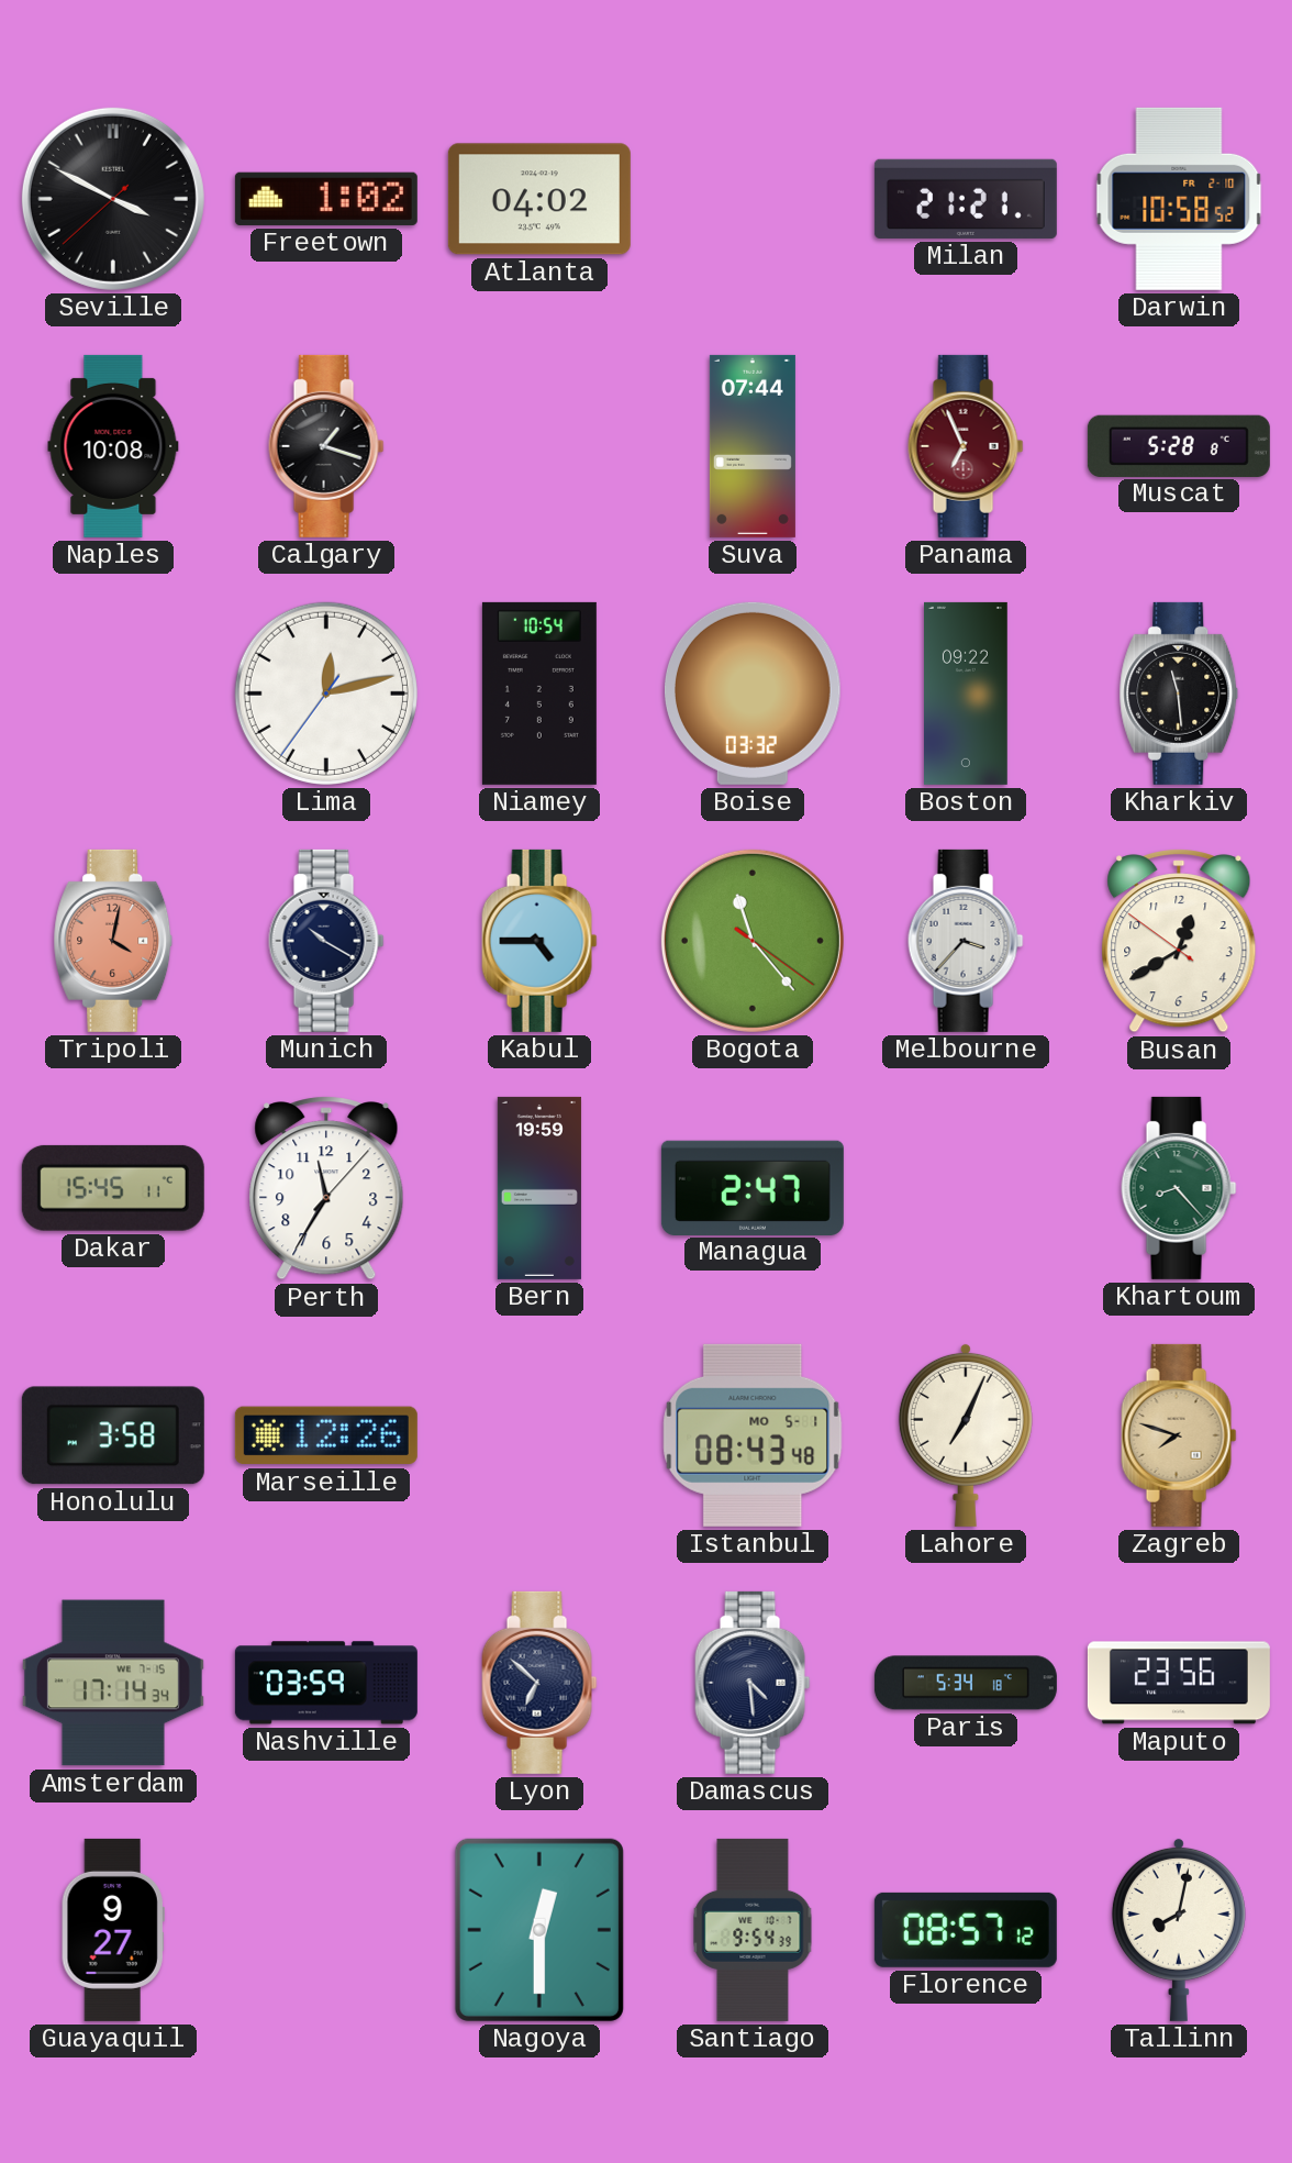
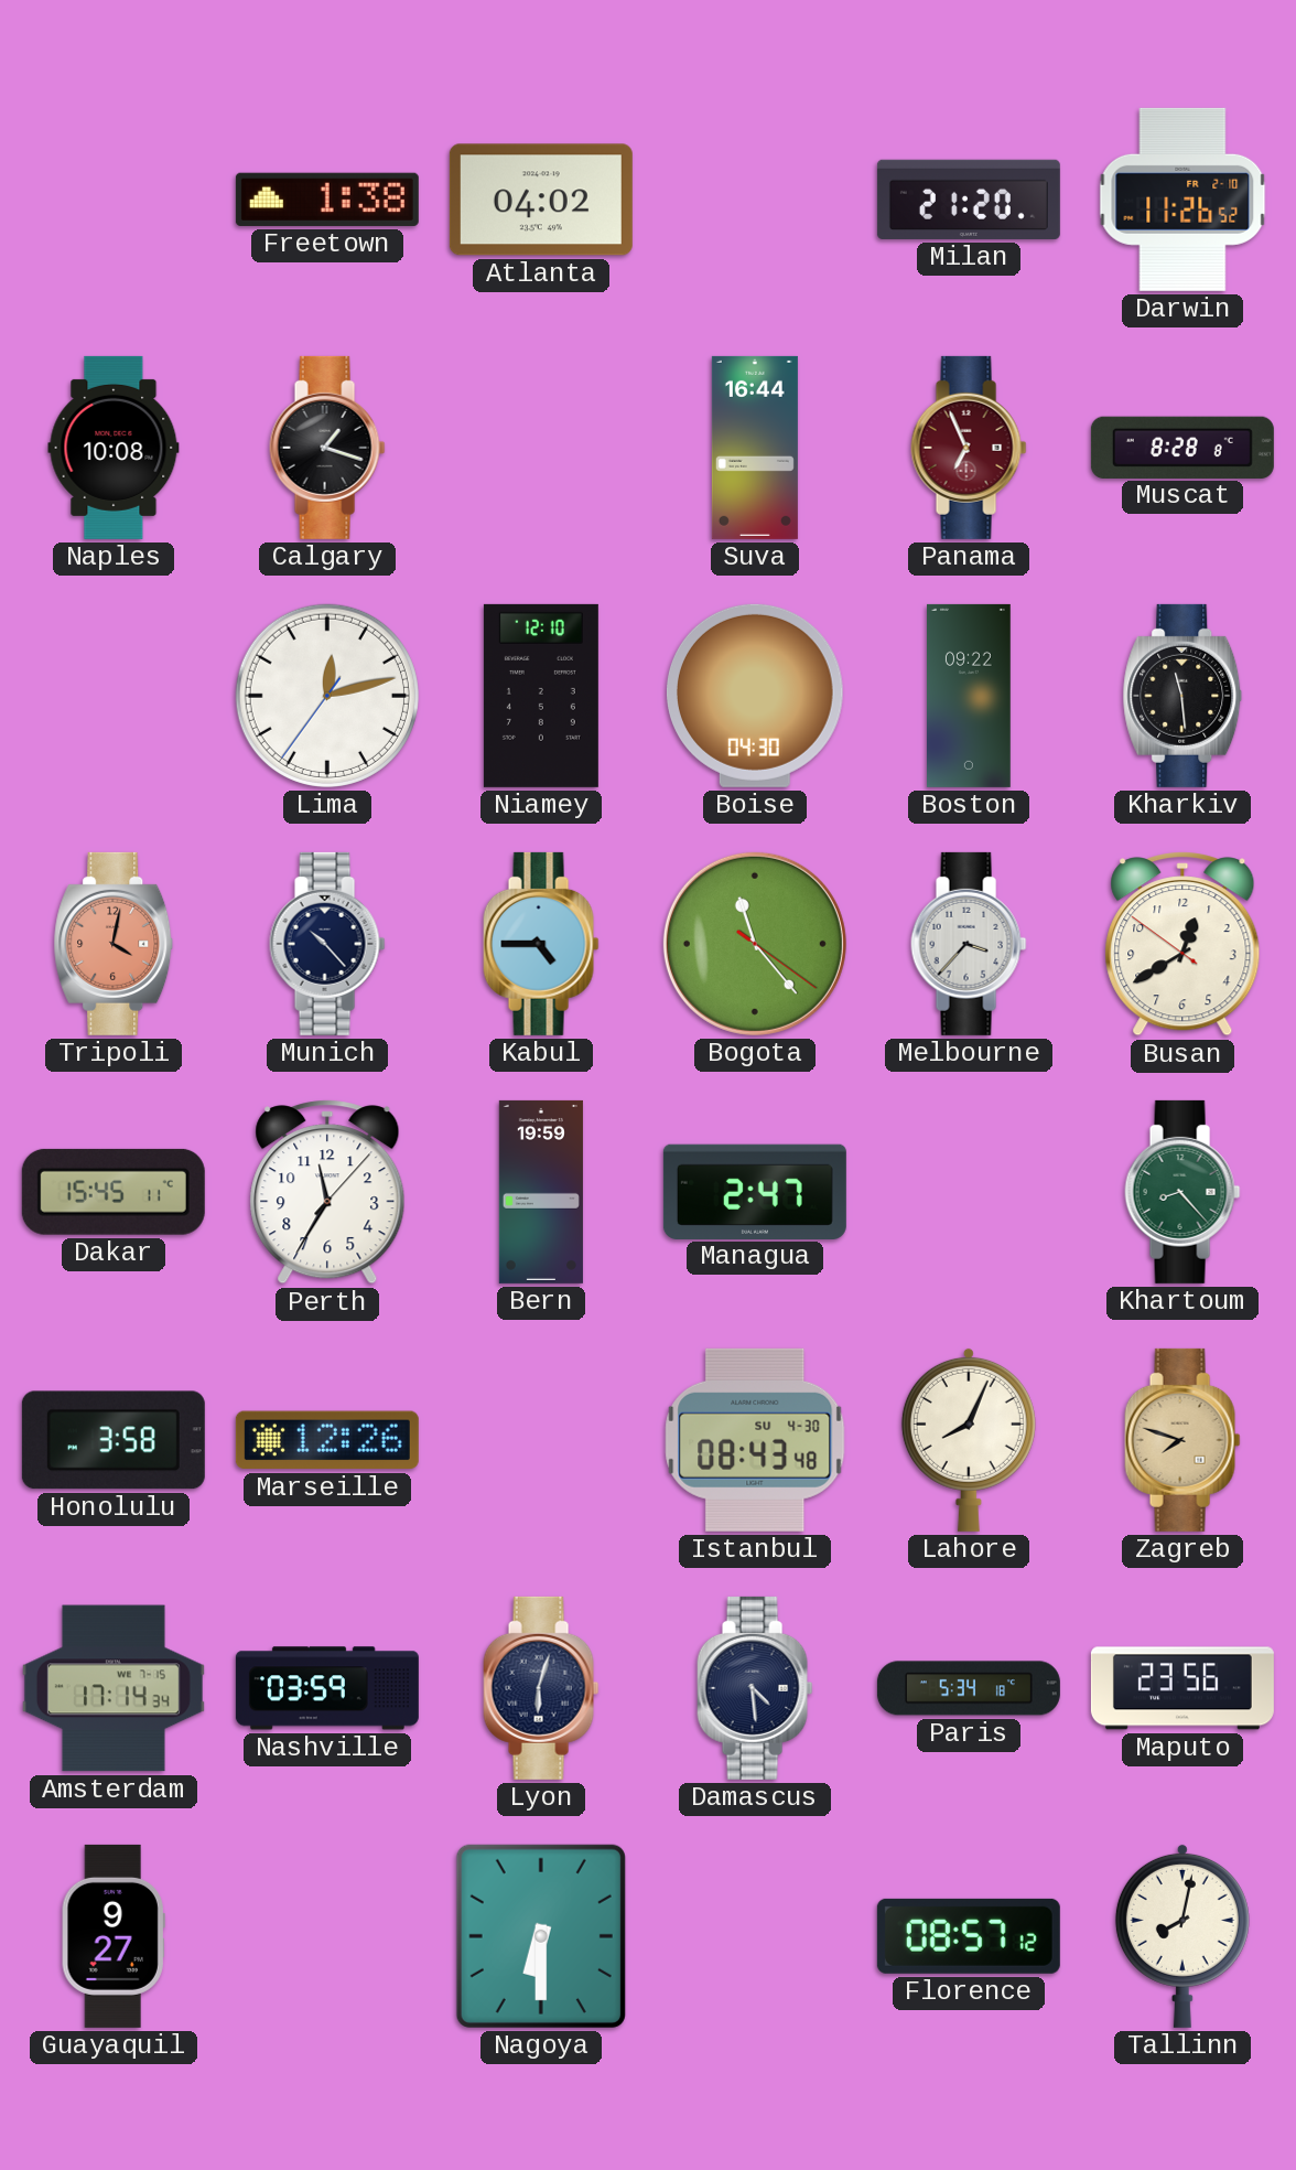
Seville: 3:49 -> none (113, 199)
Freetown: 1:02 -> 1:38 (327, 200)
Milan: 21:21 -> 21:20 (969, 200)
Darwin: 10:58 -> 11:26 (1182, 200)
Suva: 07:44 -> 16:44 (755, 448)
Muscat: 5:28 -> 8:28 (1182, 447)
Niamey: 10:54 -> 12:10 (541, 696)
Boise: 03:32 -> 04:30 (755, 696)
Munich: 10:20 -> 10:23 (327, 944)
Istanbul date: MO 5-1 -> SU 4-30 (755, 1440)
Lahore: 7:04 -> 8:04 (969, 1439)
Lyon: 6:52 -> 6:03 (541, 1688)
Nagoya: 12:30 -> 6:30 (541, 1936)
Santiago: 9:54 -> none (753, 1930)
